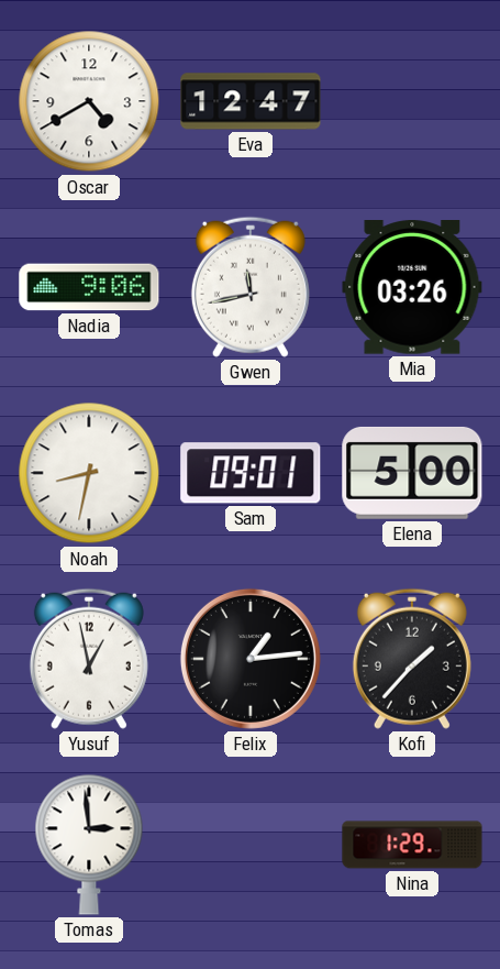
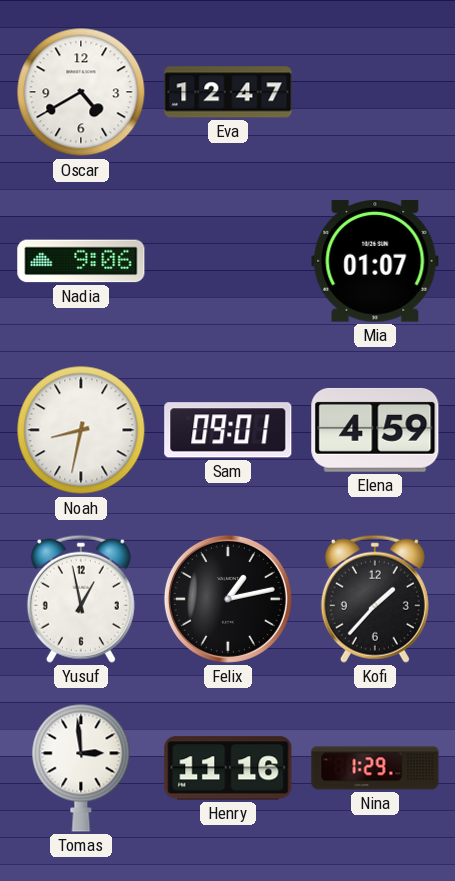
Gwen: 11:43 -> none (251, 287)
Mia: 03:26 -> 01:07 (375, 262)
Elena: 5:00 -> 4:59 (375, 430)
Felix: 1:14 -> 1:13 (228, 599)
Henry: none -> 11:16 (228, 768)
